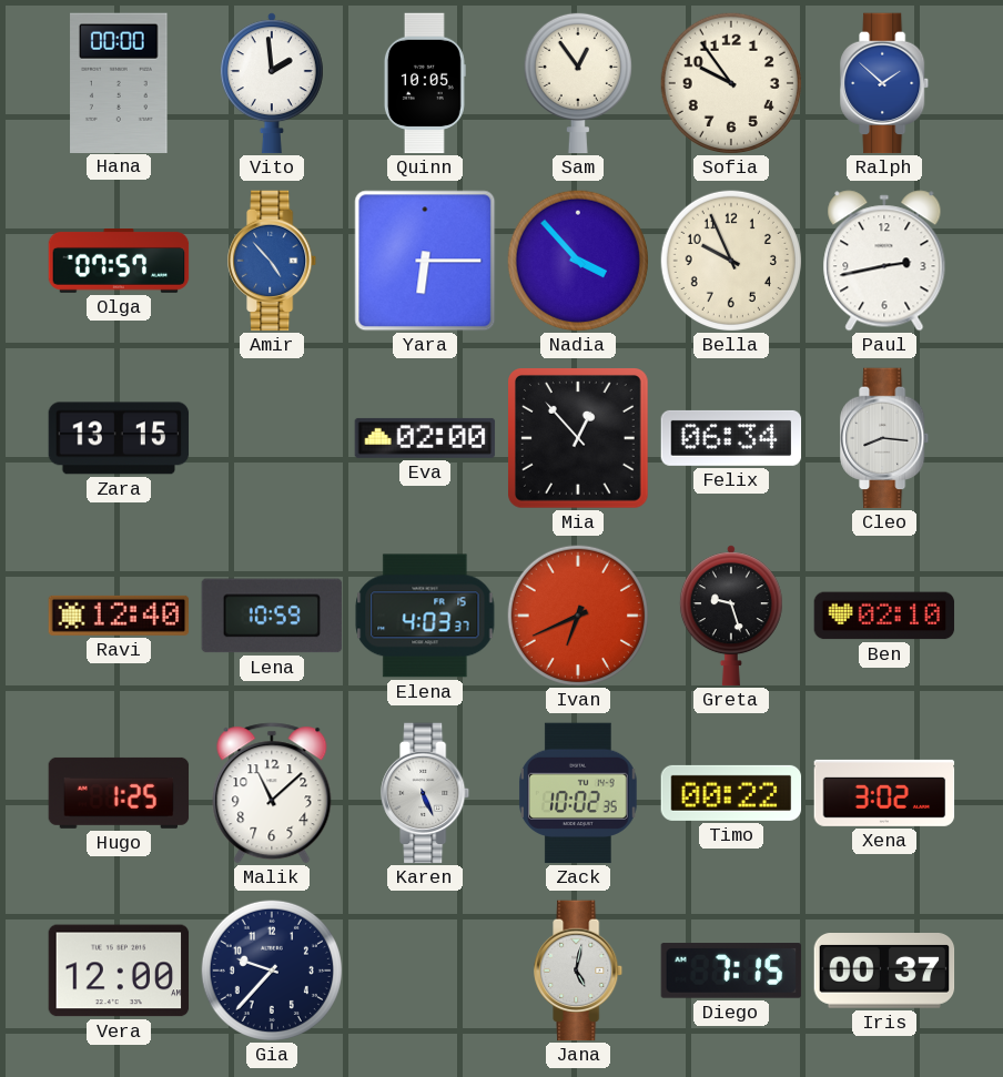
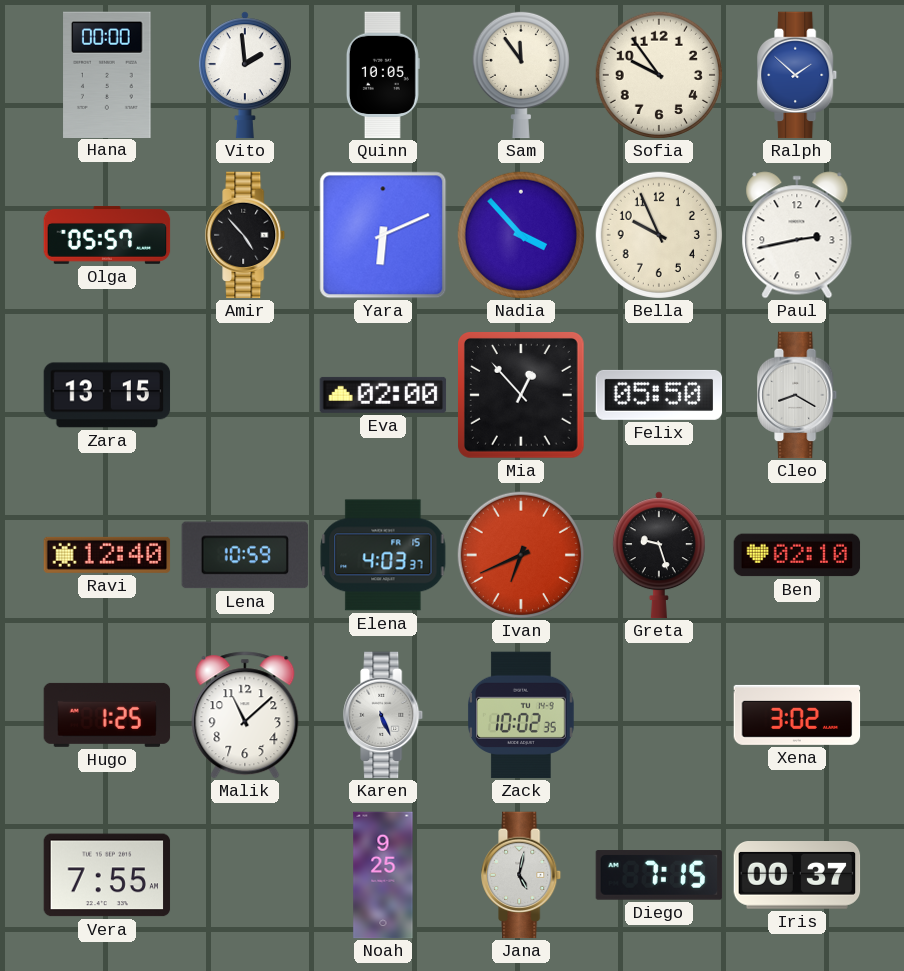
Sam: 12:54 -> 11:54 (521, 75)
Olga: 07:57 -> 05:57 (107, 236)
Amir dial: blue -> black (246, 235)
Yara: 6:15 -> 6:11 (383, 235)
Felix: 06:34 -> 05:50 (659, 395)
Cleo: 8:16 -> 8:20 (798, 395)
Timo: 00:22 -> none (731, 793)
Vera: 12:00 -> 7:55 (107, 875)
Gia: 9:37 -> none (272, 971)
Noah: none -> 9:25 (383, 875)
